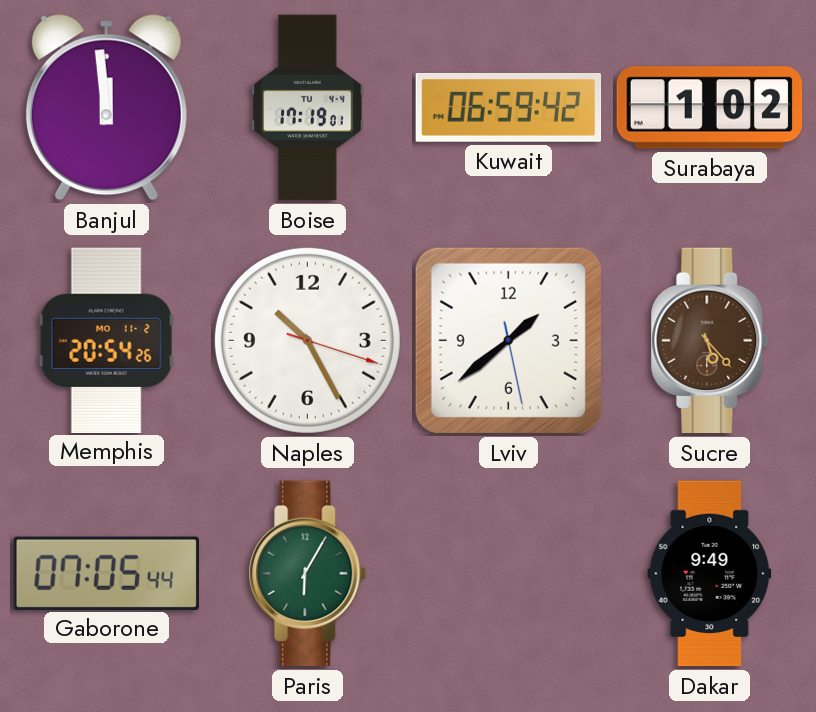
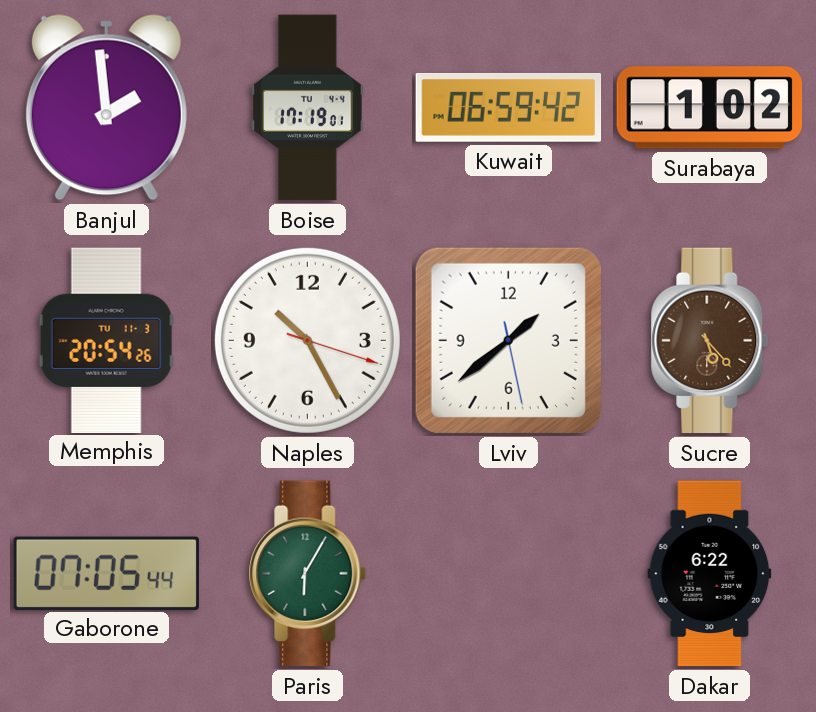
Banjul: 11:59 -> 1:59 (106, 108)
Memphis date: MO 11-2 -> TU 11-3 (106, 340)
Dakar: 9:49 -> 6:22 (710, 574)
